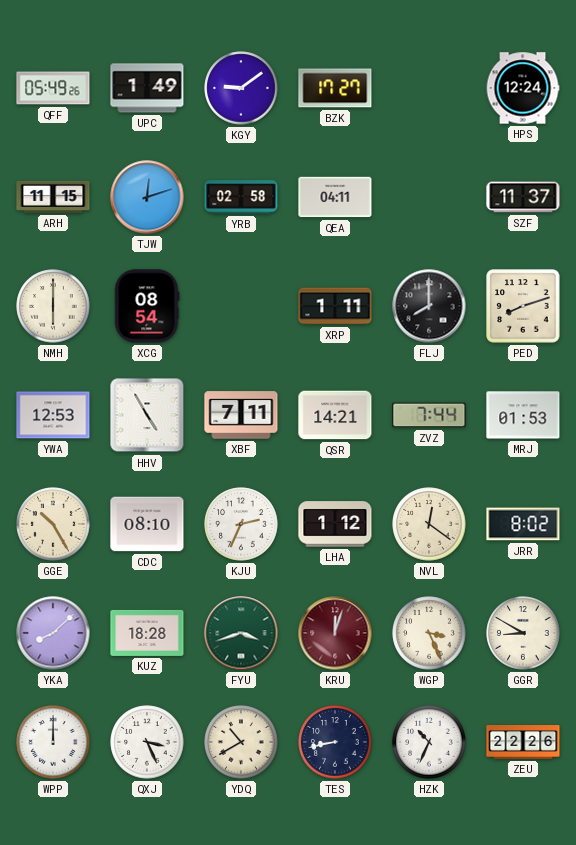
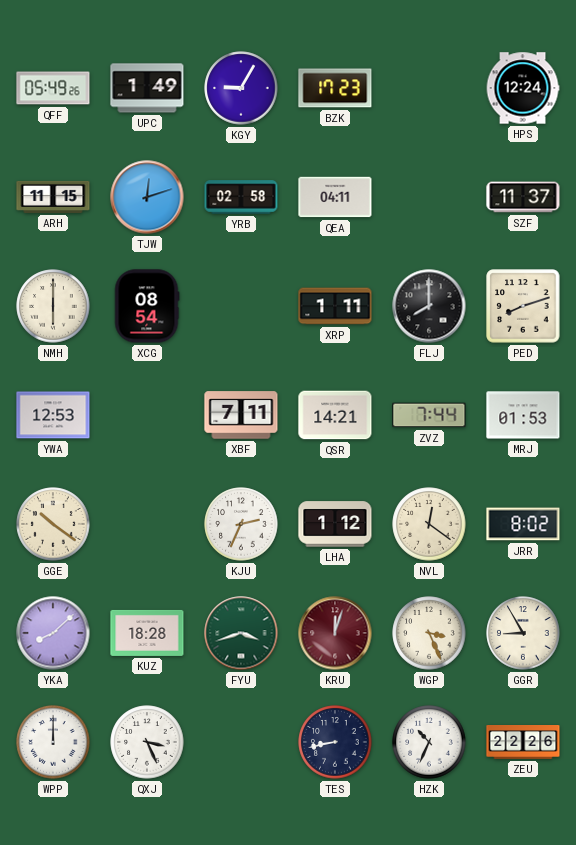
KGY: 9:09 -> 9:05 (241, 88)
BZK: 17:27 -> 17:23 (335, 88)
HHV: 4:55 -> none (147, 415)
GGE: 10:25 -> 10:21 (53, 524)
CDC: 08:10 -> none (147, 524)
GGR: 8:50 -> 8:55 (523, 633)
YDQ: 10:40 -> none (241, 742)
